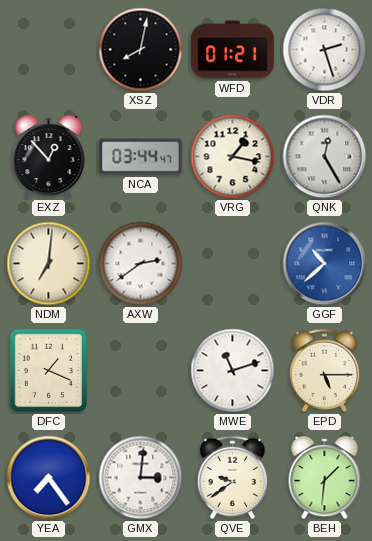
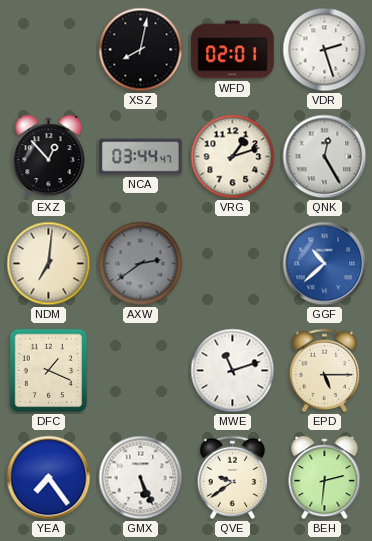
WFD: 01:21 -> 02:01 (233, 50)
VRG: 1:17 -> 1:12 (233, 157)
AXW dial: white -> grey (141, 264)
GMX: 3:01 -> 5:26 (141, 478)
BEH: 1:31 -> 2:31 (325, 478)
